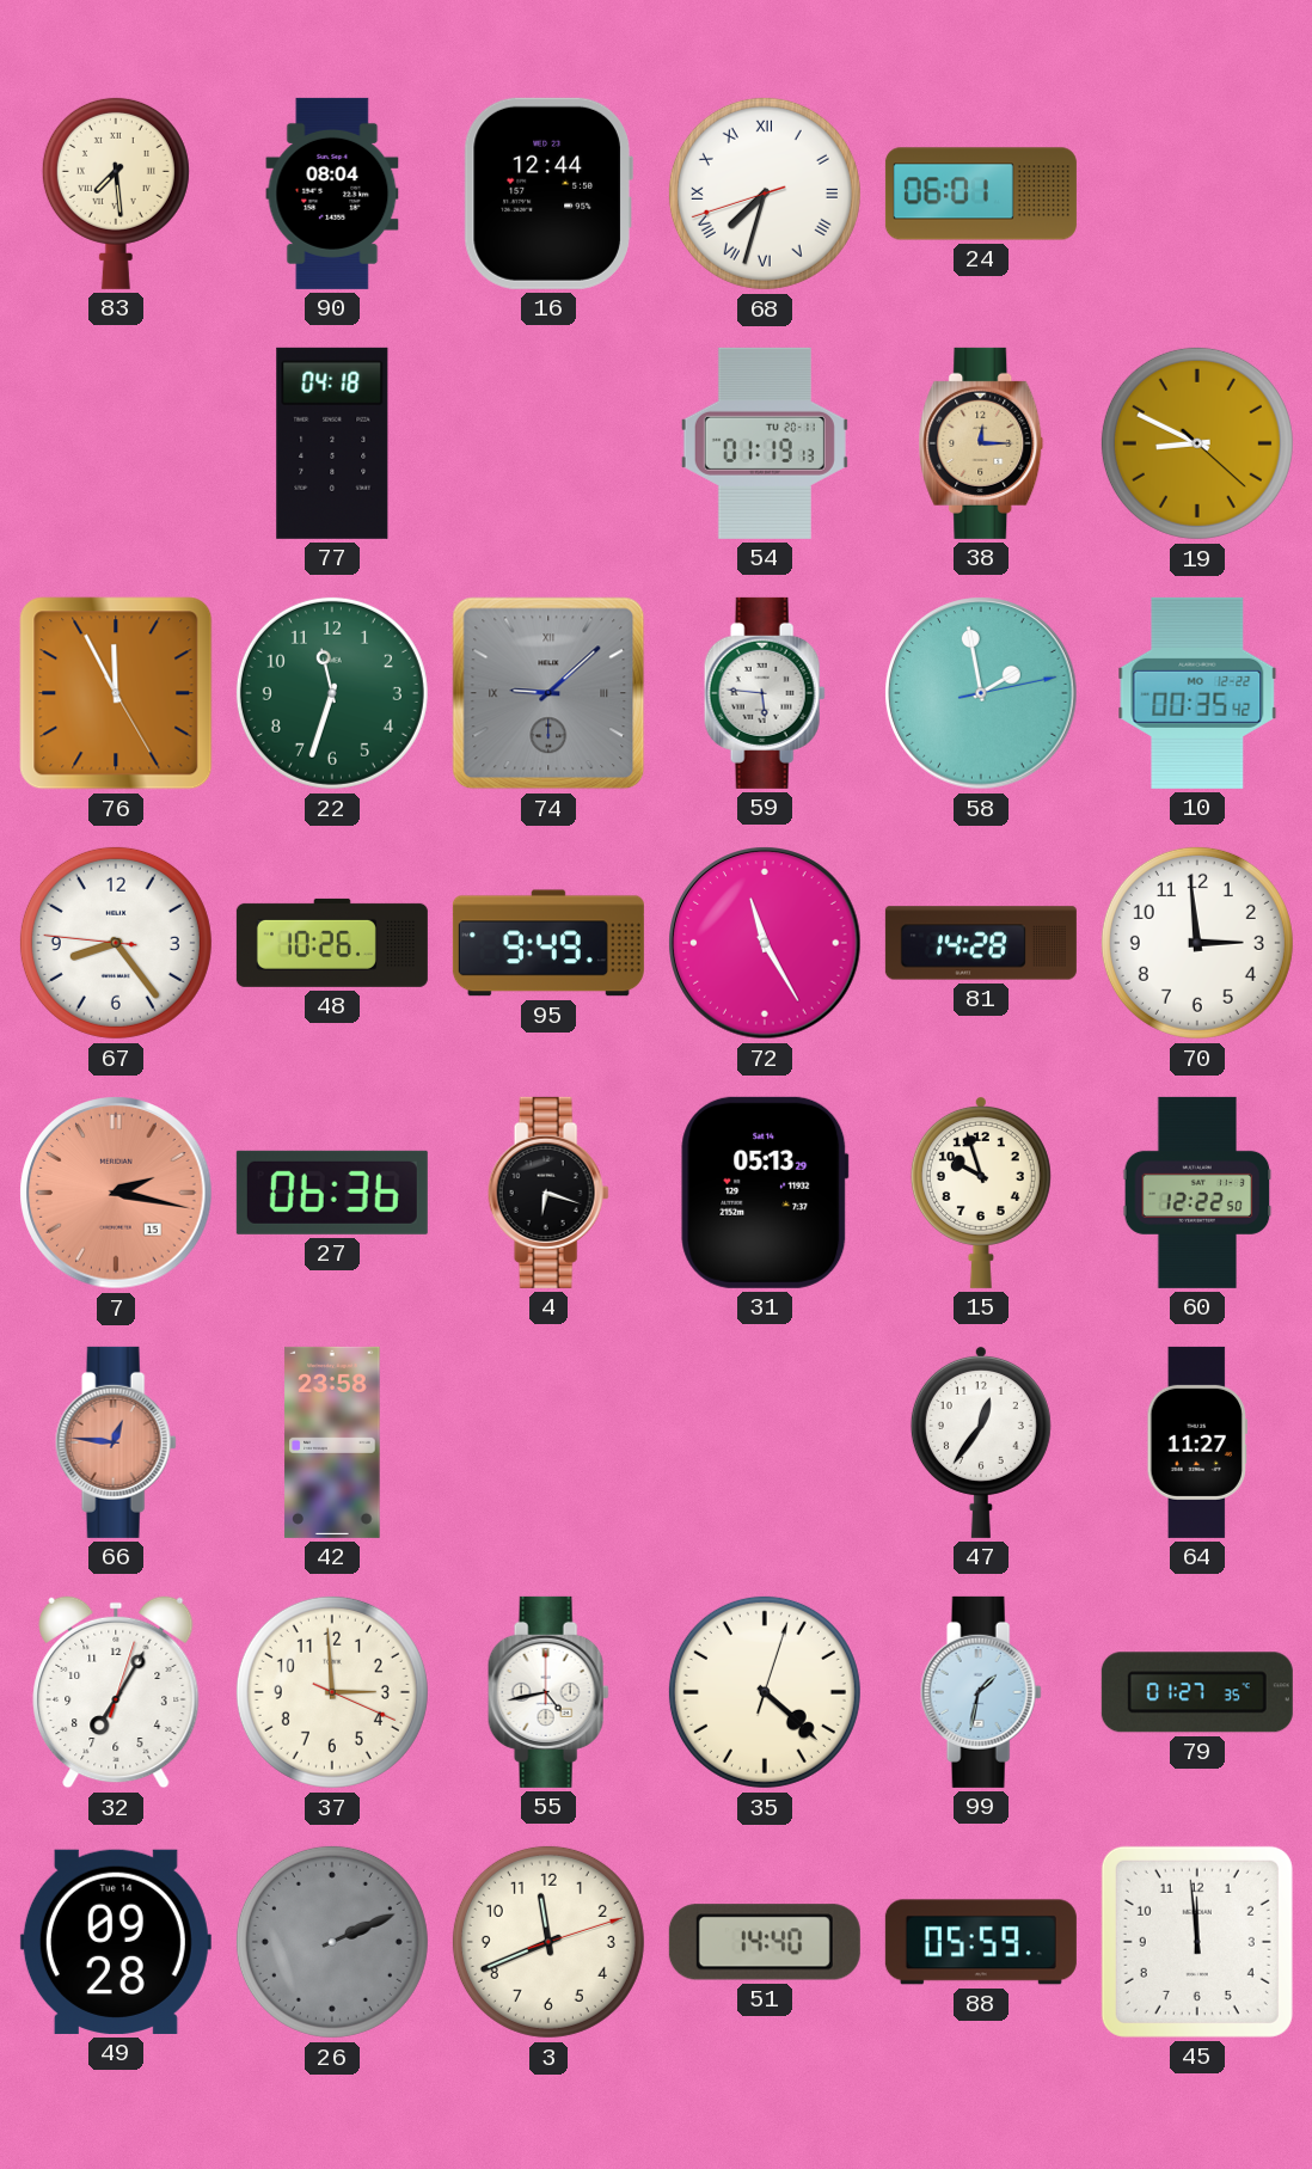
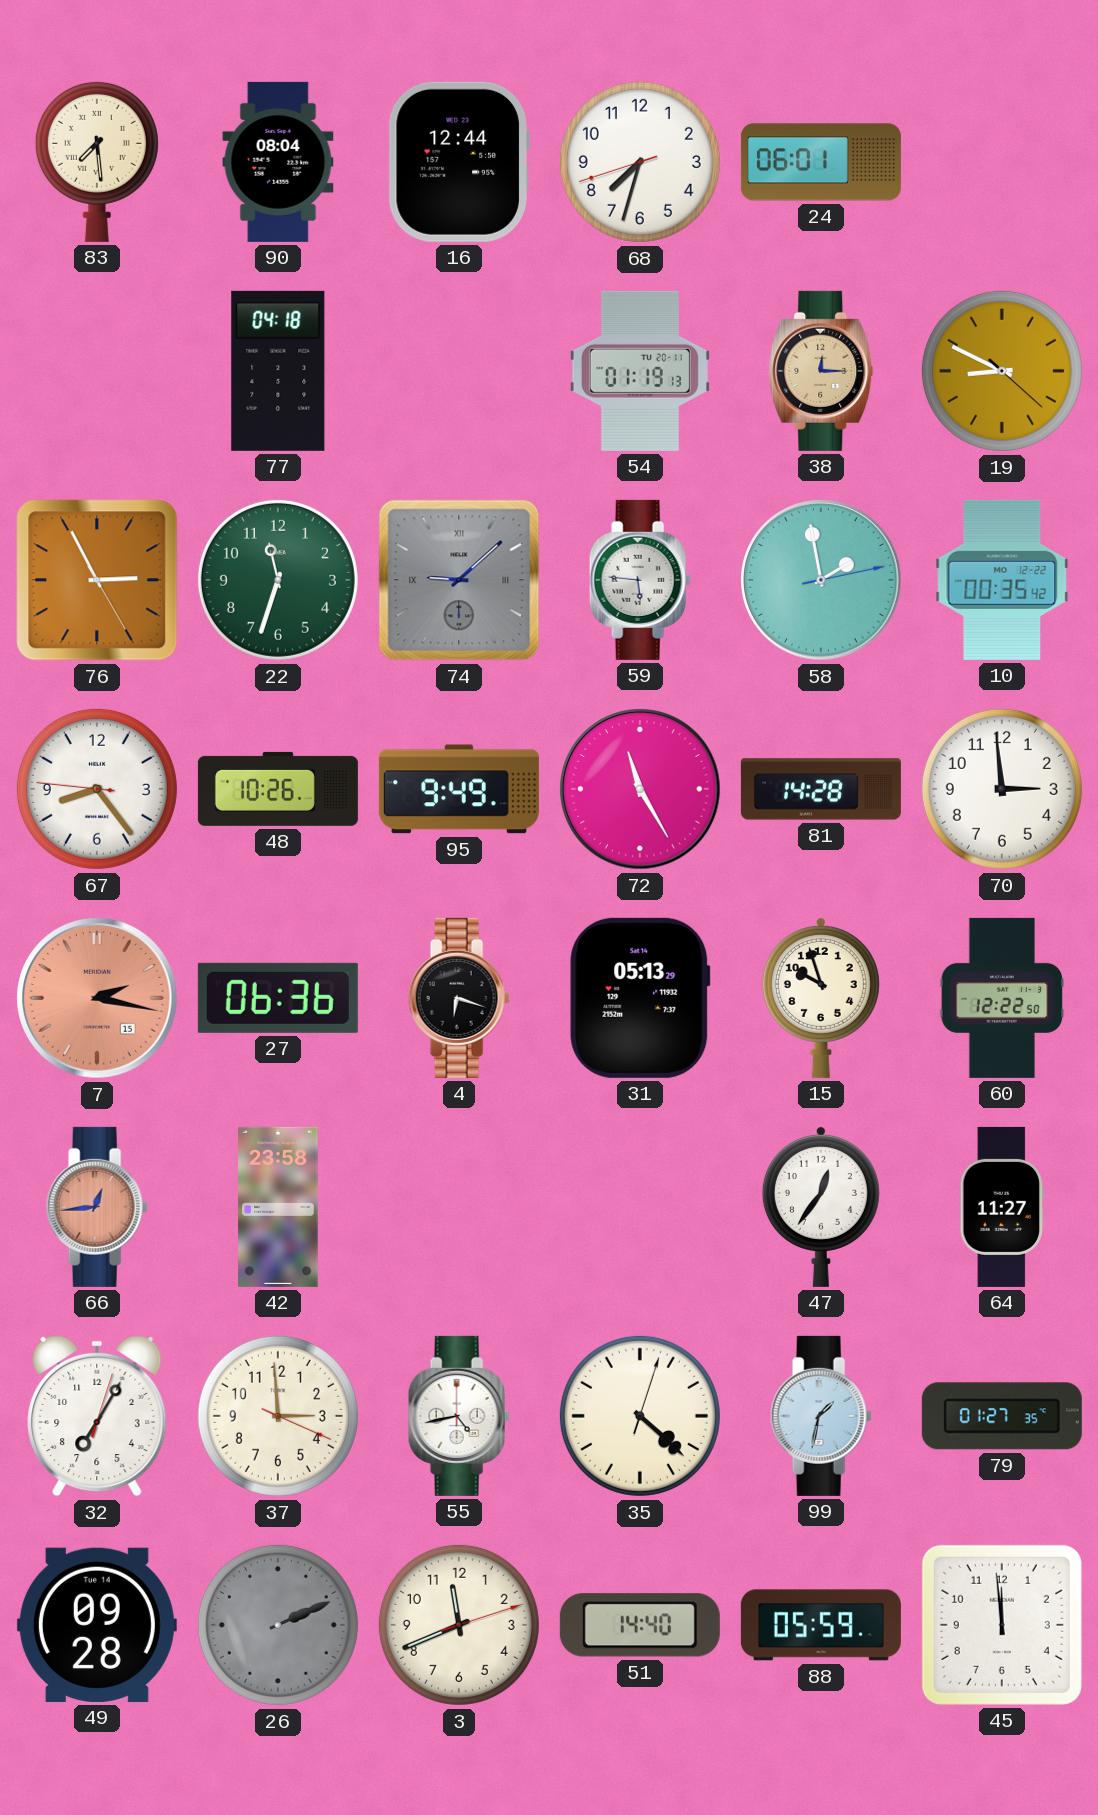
68 numerals: Roman -> Arabic (640, 162)
76: 11:55 -> 2:55 (97, 580)
66: 12:46 -> 12:44 (97, 1207)
